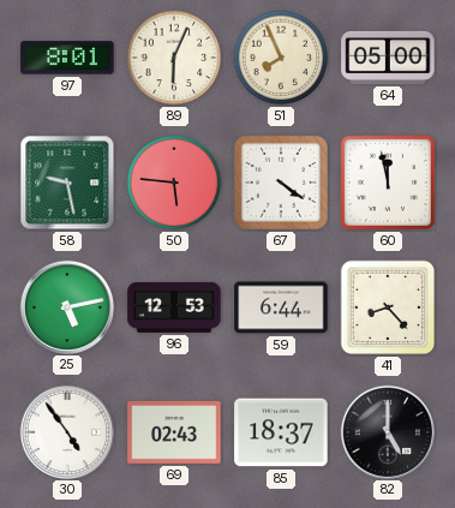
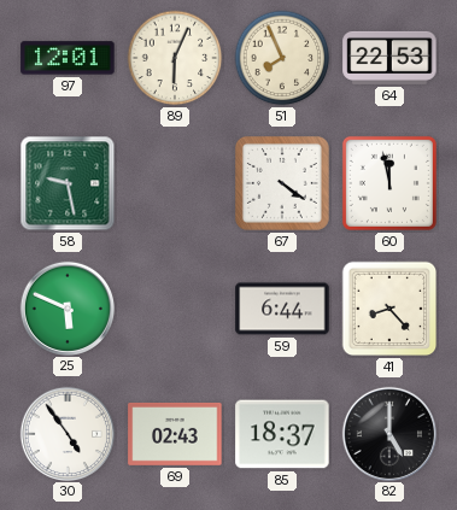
97: 8:01 -> 12:01 (68, 58)
64: 05:00 -> 22:53 (389, 58)
50: 5:46 -> none (174, 183)
25: 5:13 -> 5:49 (66, 307)
96: 12:53 -> none (174, 307)
